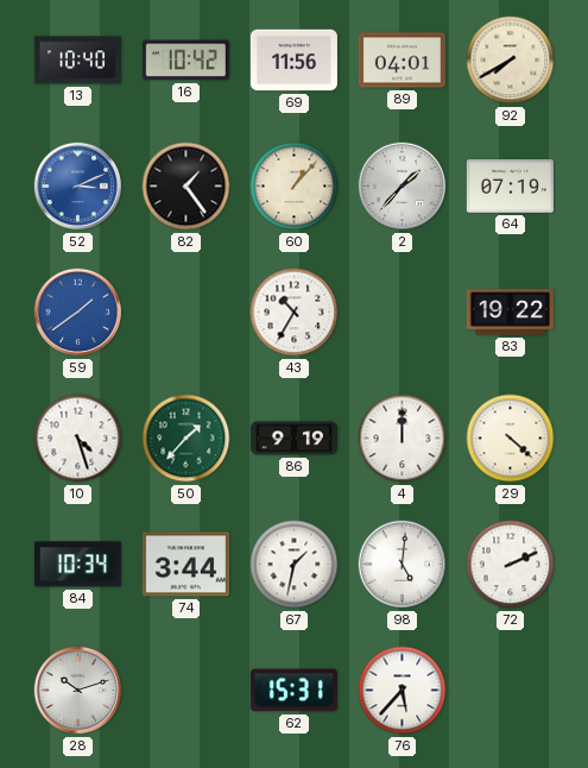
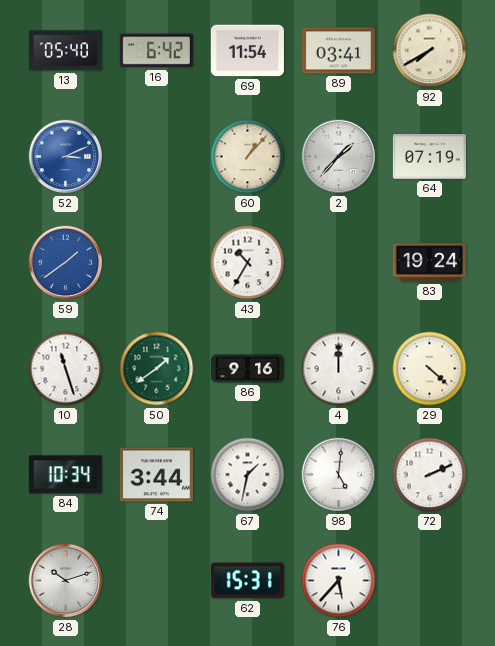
13: 10:40 -> 05:40 (65, 51)
16: 10:42 -> 6:42 (156, 51)
69: 11:56 -> 11:54 (247, 51)
89: 04:01 -> 03:41 (338, 51)
82: 1:24 -> none (186, 187)
83: 19:22 -> 19:24 (429, 263)
10: 4:27 -> 11:27 (66, 369)
50: 1:37 -> 1:39 (157, 369)
86: 9:19 -> 9:16 (247, 369)
